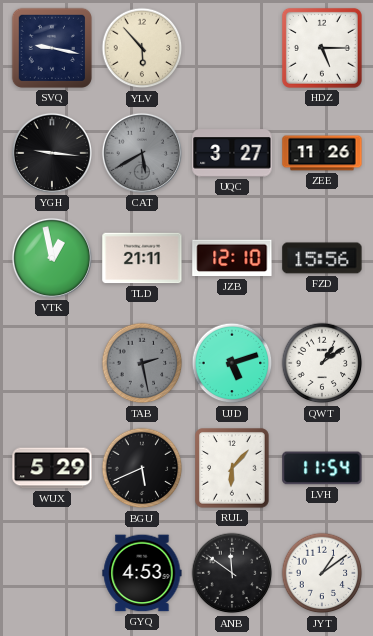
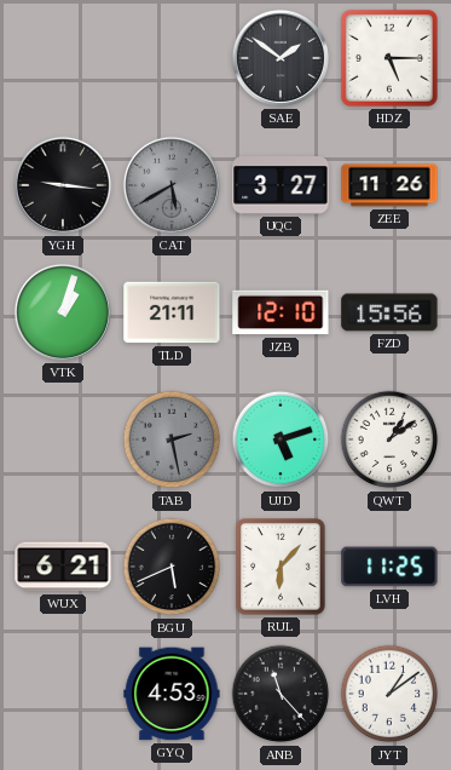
SVQ: 9:17 -> none (52, 48)
YLV: 5:53 -> none (142, 48)
SAE: none -> 1:51 (281, 58)
VTK: 12:58 -> 1:03 (63, 312)
WUX: 5:29 -> 6:21 (63, 567)
LVH: 11:54 -> 11:25 (389, 567)
ANB: 11:51 -> 11:23 (281, 694)
